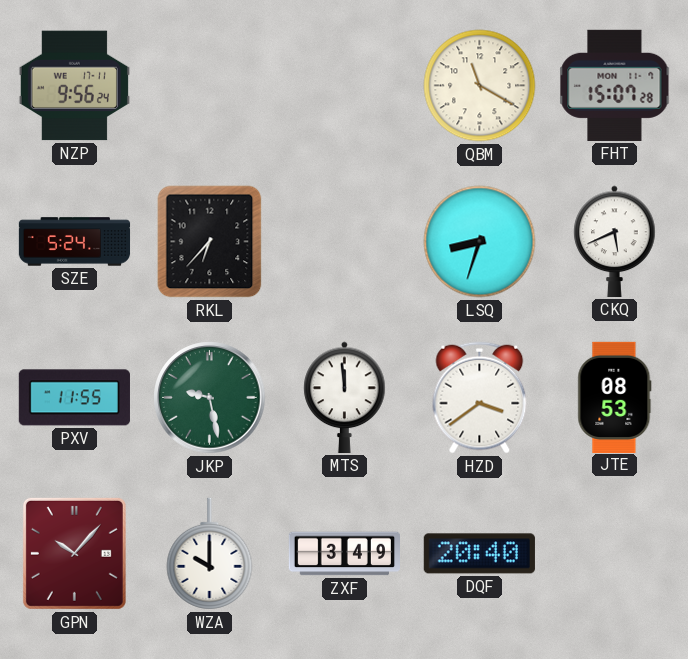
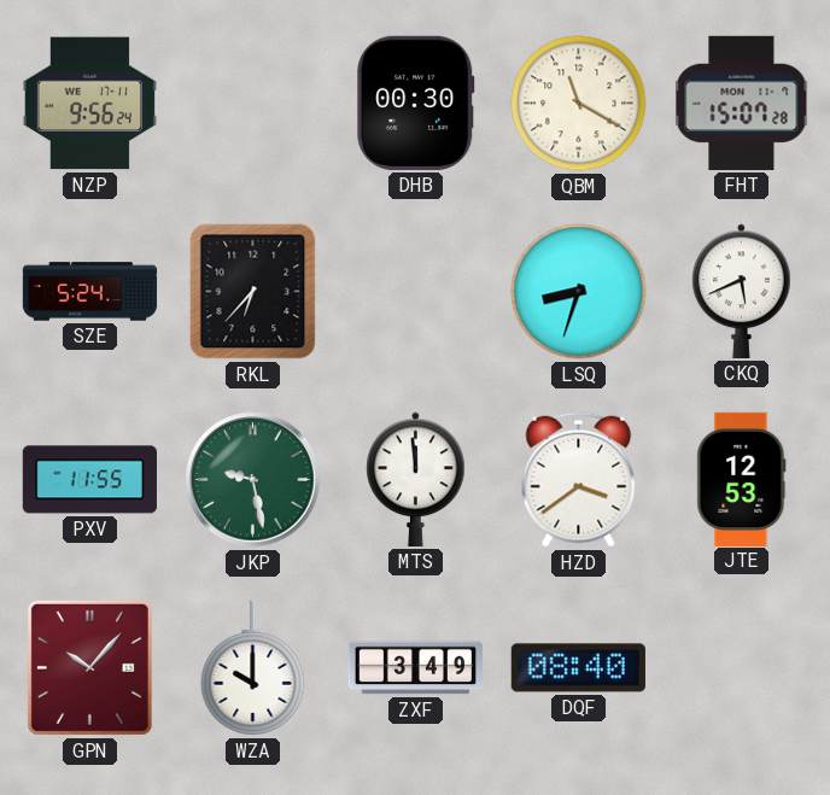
DHB: none -> 00:30 (416, 103)
JTE: 08:53 -> 12:53 (742, 479)
DQF: 20:40 -> 08:40 (578, 668)
